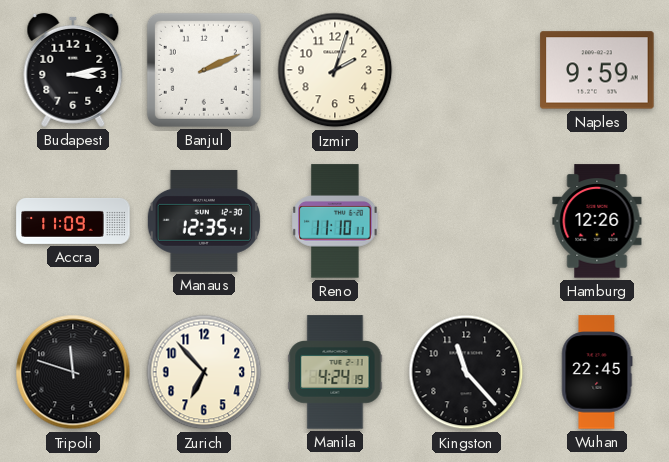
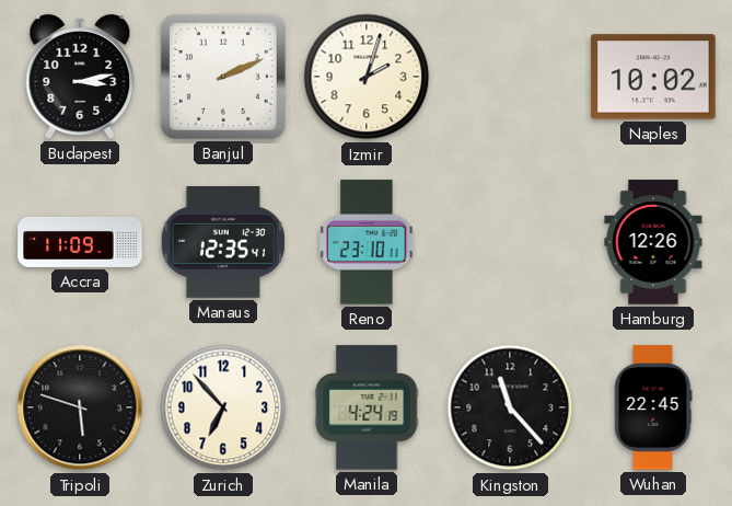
Naples: 9:59 -> 10:02 (653, 77)
Reno: 11:10 -> 23:10 (367, 242)
Tripoli: 11:48 -> 5:48 (80, 407)
